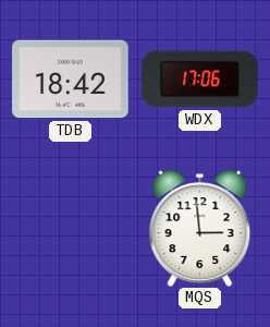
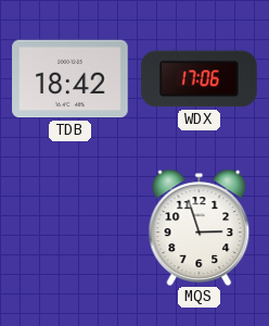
MQS: 2:59 -> 2:57 (200, 227)
